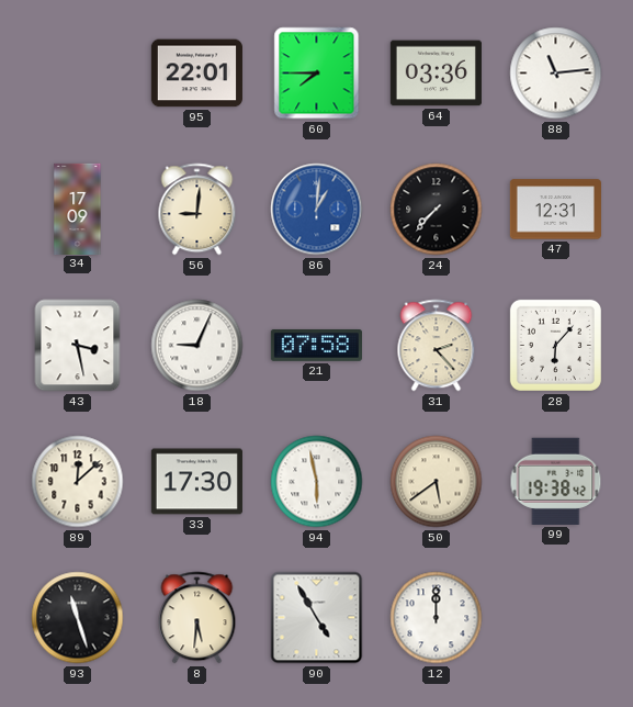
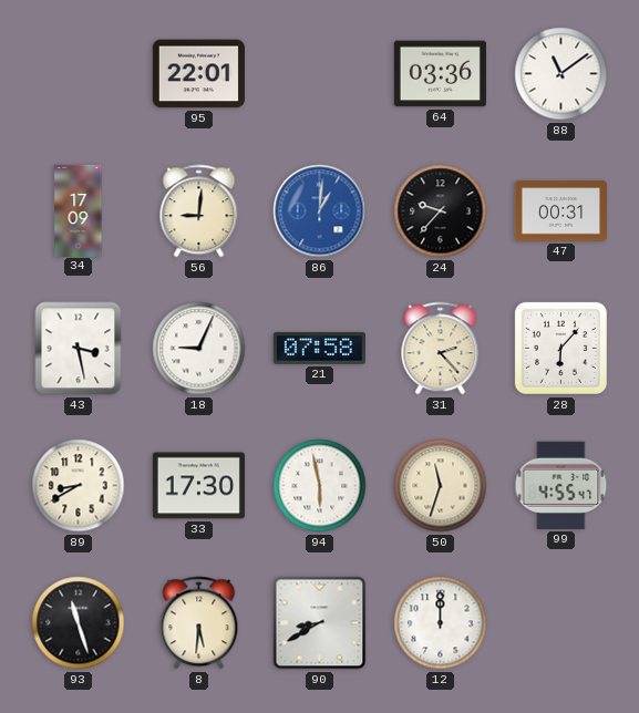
60: 7:45 -> none (317, 74)
88: 11:14 -> 11:09 (561, 74)
24: 7:37 -> 9:37 (441, 211)
47: 12:31 -> 00:31 (560, 211)
89: 12:08 -> 8:40 (79, 486)
50: 5:39 -> 11:33 (441, 486)
99: 19:38 -> 4:55 (561, 485)
90: 4:55 -> 8:40 (320, 623)
